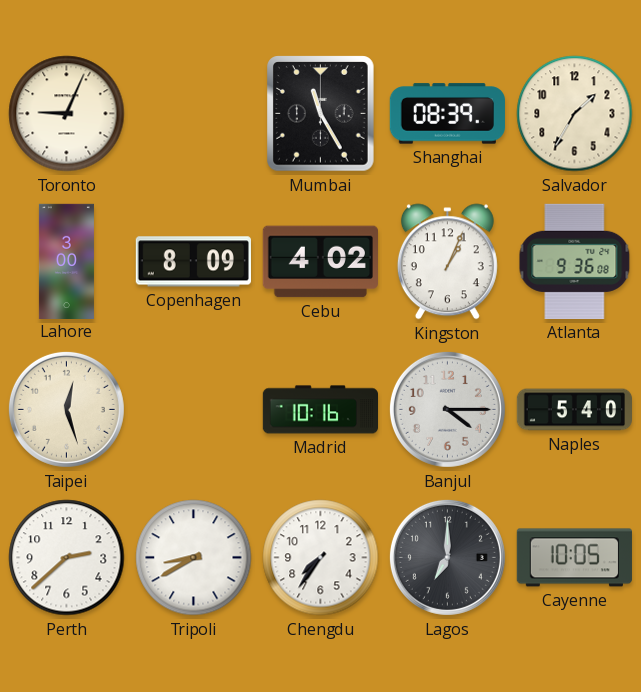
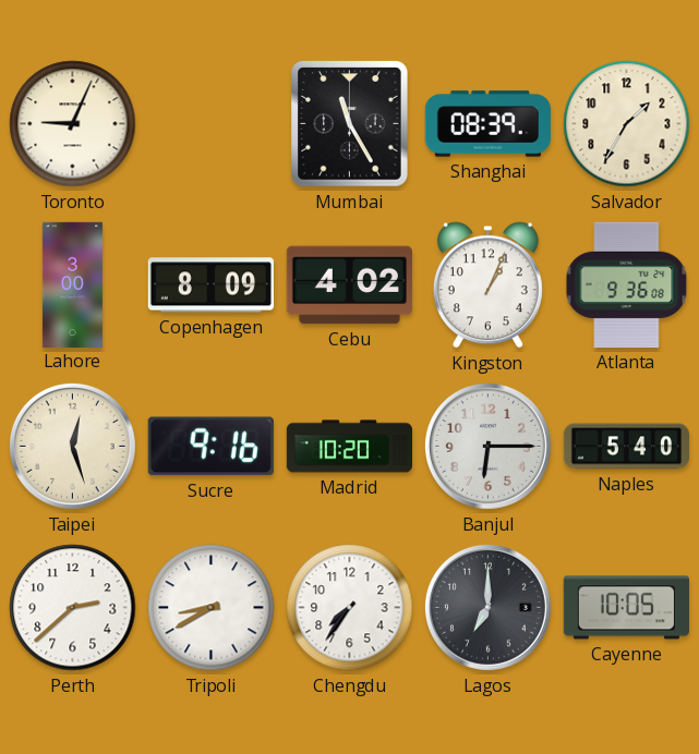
Sucre: none -> 9:16 (210, 447)
Madrid: 10:16 -> 10:20 (349, 447)
Banjul: 4:15 -> 6:15 (487, 446)
